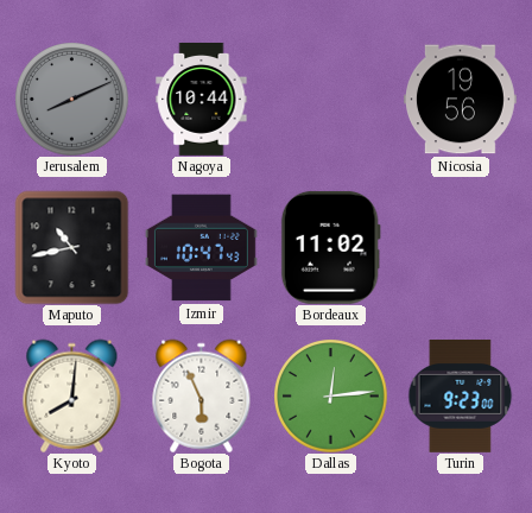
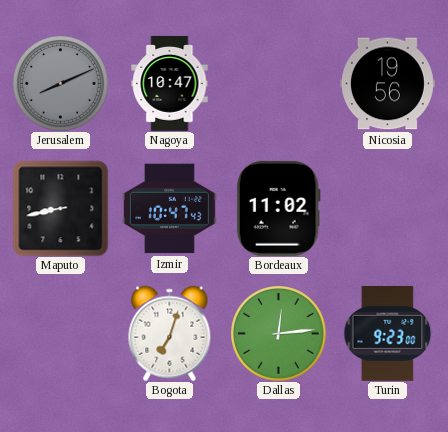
Nagoya: 10:44 -> 10:47 (170, 83)
Maputo: 10:43 -> 8:43 (60, 208)
Kyoto: 8:01 -> none (72, 395)
Bogota: 5:56 -> 7:03 (170, 333)
